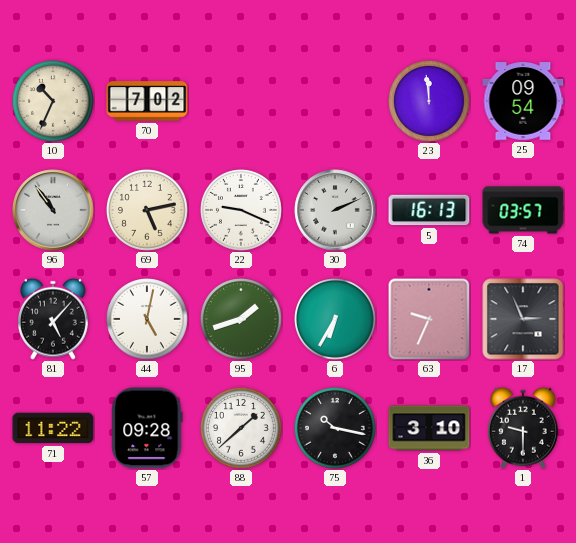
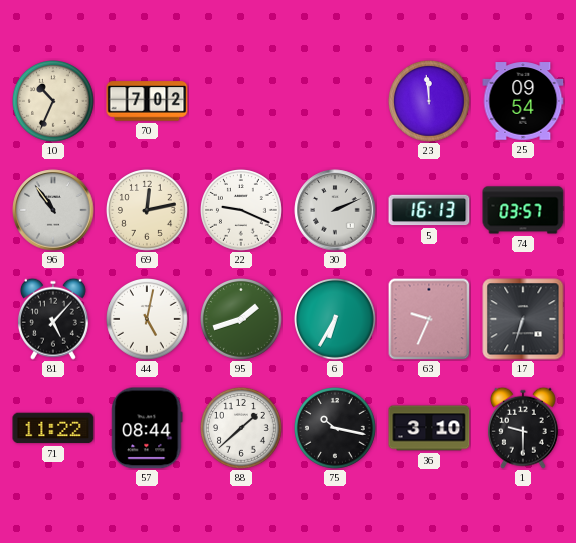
69: 5:13 -> 12:13 (148, 211)
17: 2:56 -> 6:33 (523, 319)
57: 09:28 -> 08:44 (147, 428)
